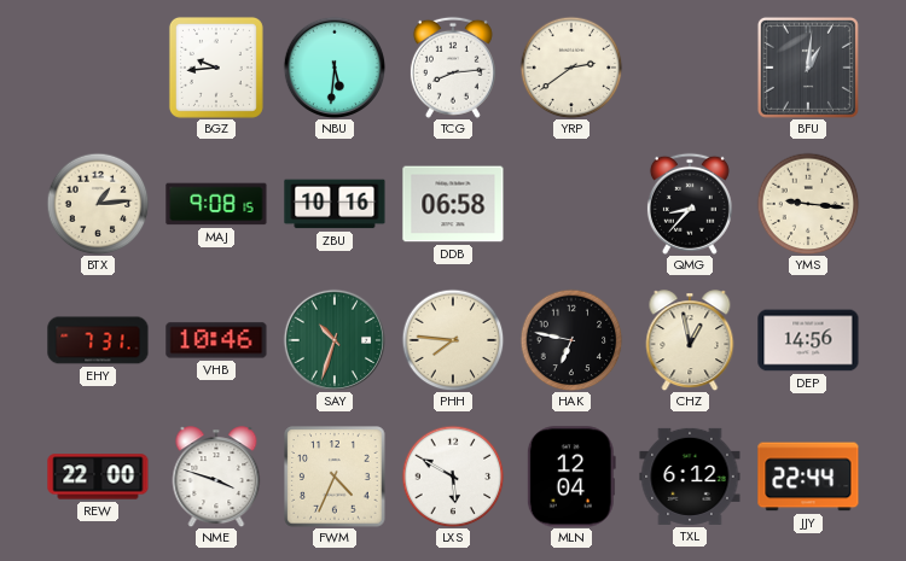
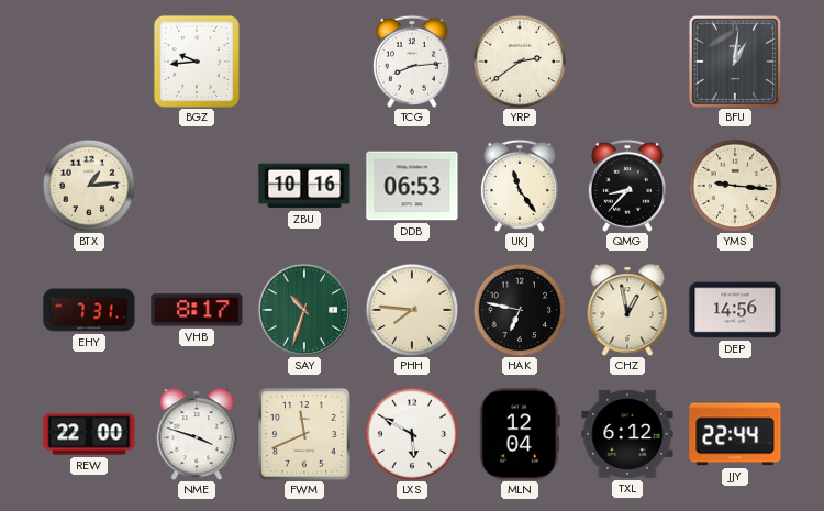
NBU: 5:31 -> none (335, 68)
MAJ: 9:08 -> none (216, 204)
DDB: 06:58 -> 06:53 (412, 186)
UKJ: none -> 11:24 (520, 186)
VHB: 10:46 -> 8:17 (197, 310)
FWM: 4:34 -> 11:41 (304, 434)
